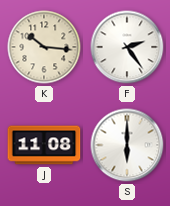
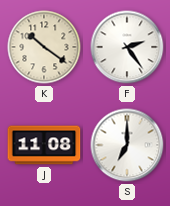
K: 10:16 -> 10:21 (44, 47)
S: 6:00 -> 7:00 (127, 145)
